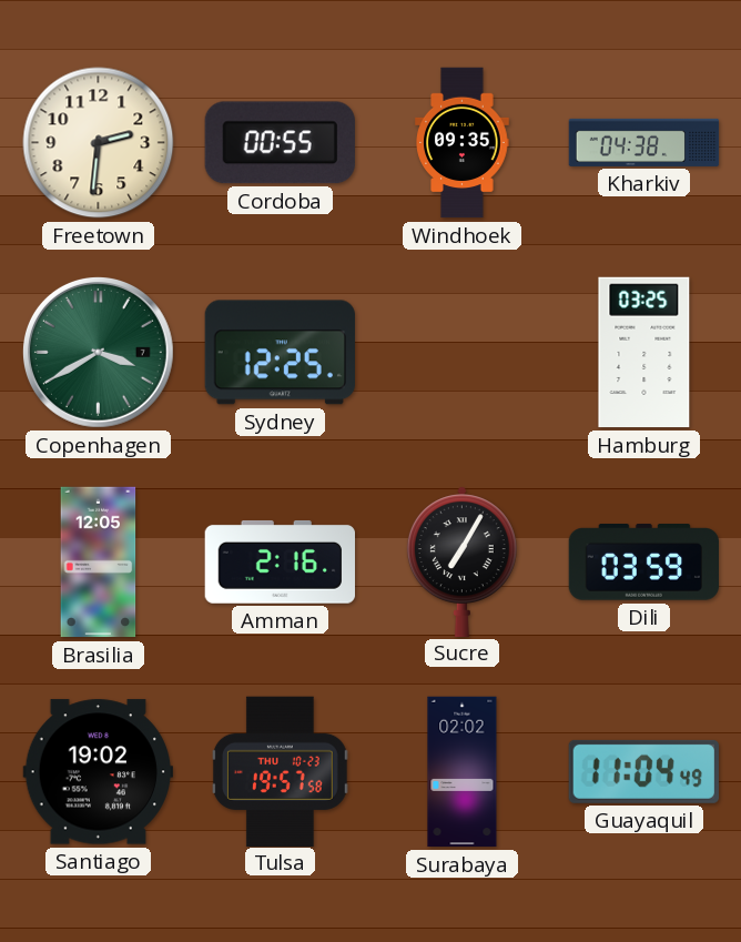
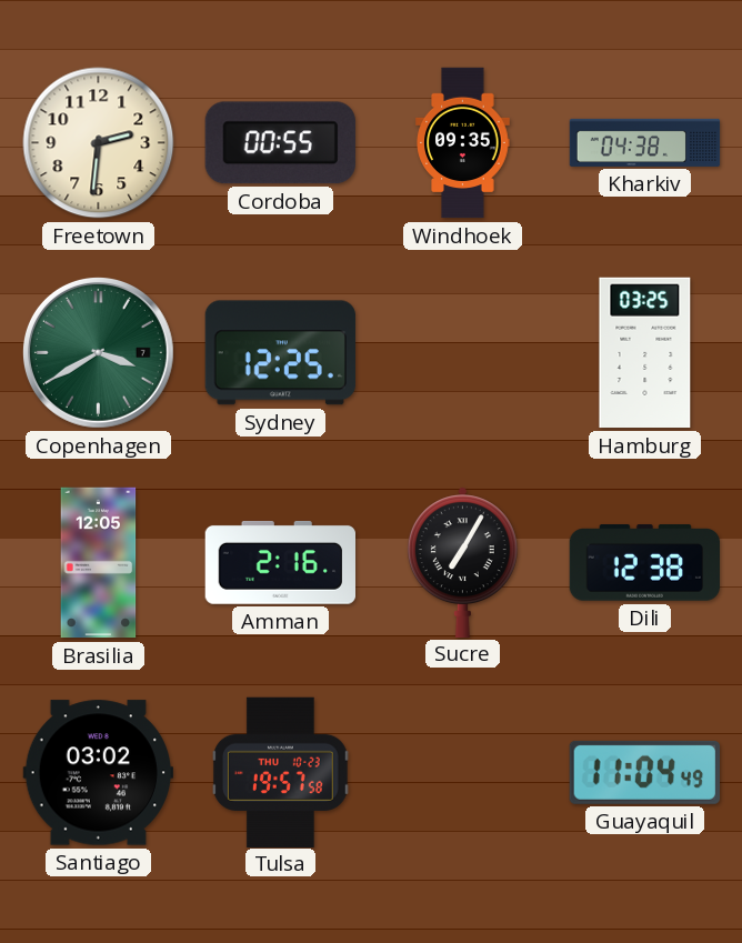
Dili: 03:59 -> 12:38 (644, 563)
Santiago: 19:02 -> 03:02 (98, 773)
Surabaya: 02:02 -> none (463, 772)
